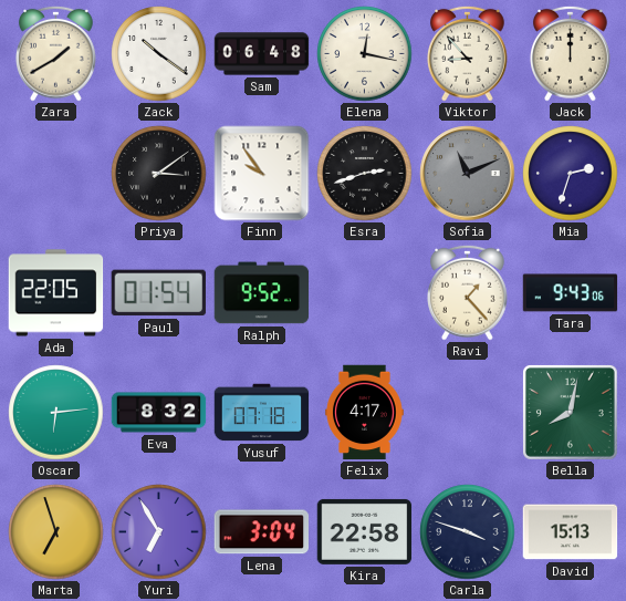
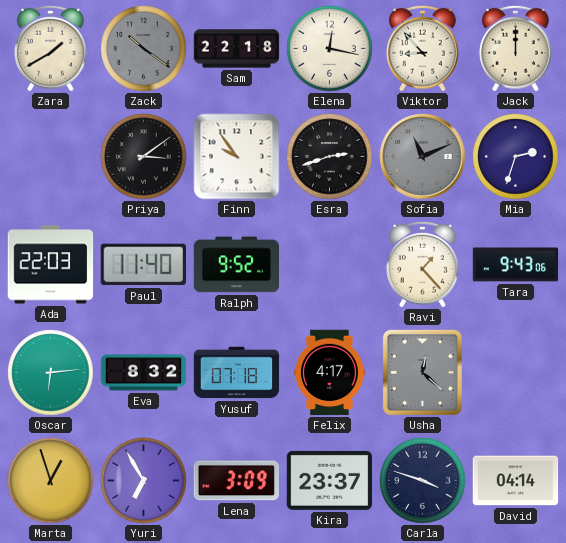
Zack dial: white -> grey (144, 49)
Sam: 06:48 -> 22:18 (237, 49)
Ada: 22:05 -> 22:03 (51, 265)
Paul: 01:54 -> 11:40 (143, 265)
Usha: none -> 12:22 (422, 372)
Bella: 8:02 -> none (570, 412)
Marta: 6:57 -> 12:57 (51, 481)
Lena: 3:04 -> 3:09 (237, 481)
Kira: 22:58 -> 23:37 (330, 480)
David: 15:13 -> 04:14 (516, 481)
